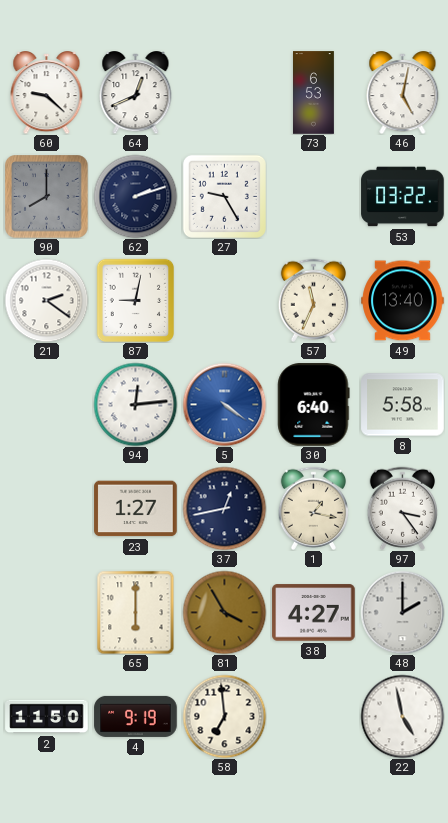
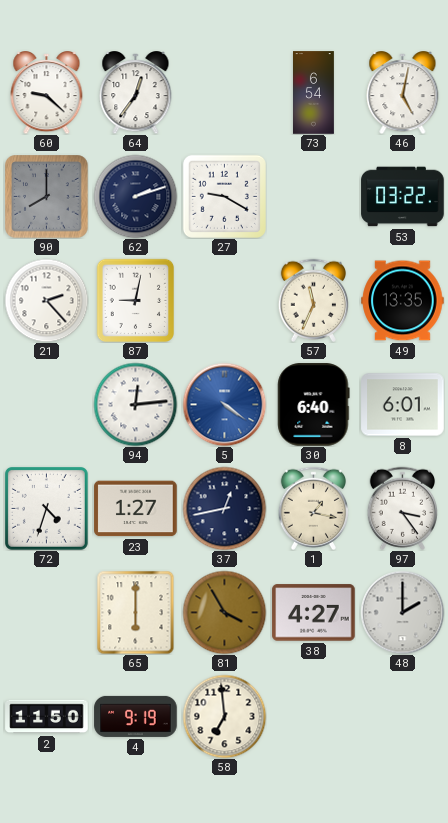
64: 12:41 -> 12:36 (136, 93)
73: 6:53 -> 6:54 (314, 93)
27: 9:25 -> 9:20 (224, 196)
21: 2:21 -> 2:23 (46, 300)
49: 13:40 -> 13:35 (403, 301)
8: 5:58 -> 6:01 (403, 405)
72: none -> 4:33 (46, 508)
22: 4:58 -> none (402, 716)
